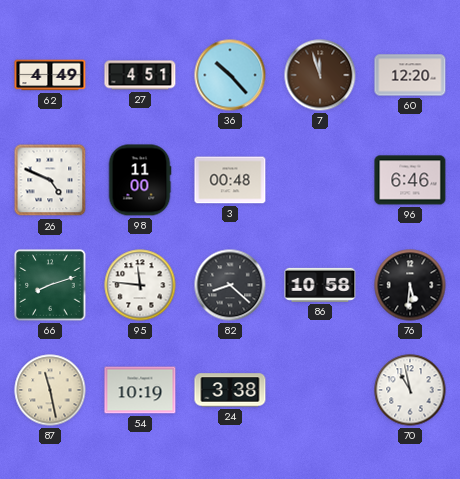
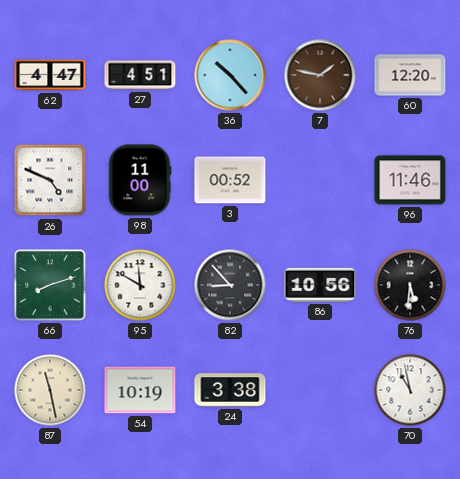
62: 4:49 -> 4:47 (50, 75)
7: 11:57 -> 1:47 (320, 75)
3: 00:48 -> 00:52 (230, 180)
96: 6:46 -> 11:46 (410, 180)
95: 11:46 -> 11:50 (140, 285)
82: 8:22 -> 8:53 (230, 285)
86: 10:58 -> 10:56 (320, 285)
